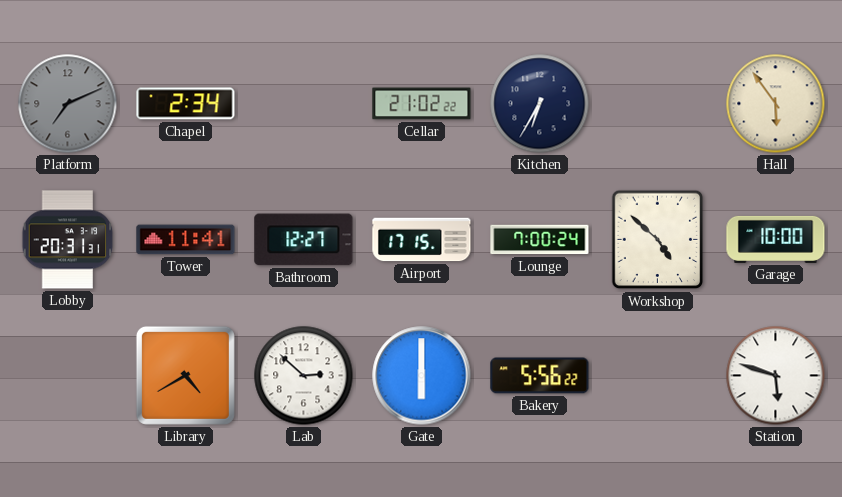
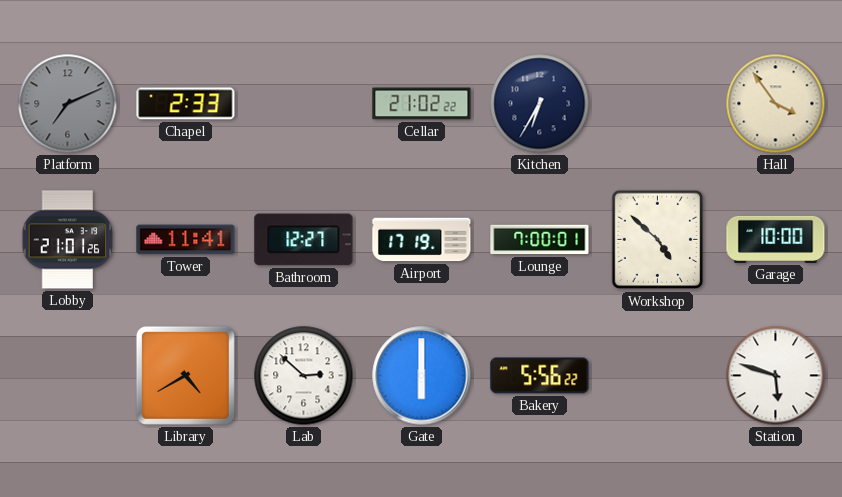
Chapel: 2:34 -> 2:33 (186, 104)
Hall: 5:54 -> 3:54 (776, 104)
Lobby: 20:31 -> 21:01 (68, 240)
Airport: 17:15 -> 17:19 (422, 240)
Lounge: 7:00:24 -> 7:00:01 (540, 240)
